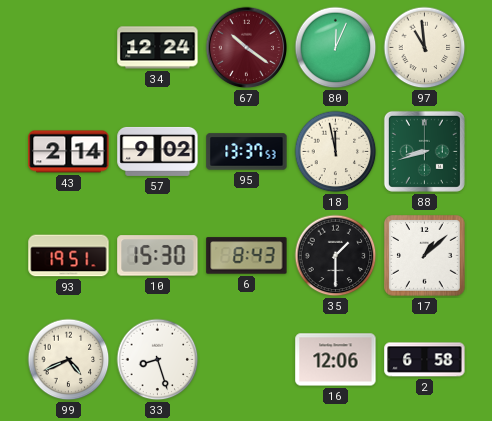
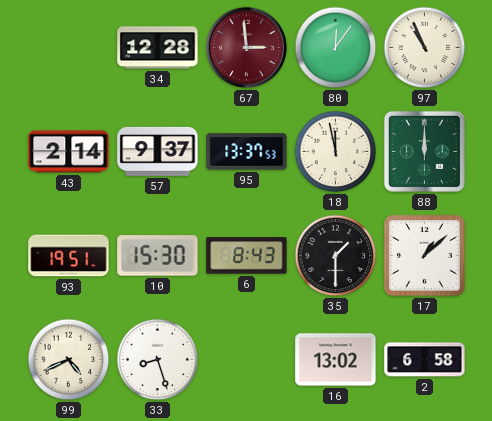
34: 12:24 -> 12:28 (158, 48)
67: 10:21 -> 2:59 (247, 48)
80: 12:04 -> 12:06 (336, 48)
97: 10:59 -> 10:56 (425, 48)
57: 9:02 -> 9:37 (158, 151)
88: 8:42 -> 12:00 (424, 151)
16: 12:06 -> 13:02 (336, 360)
